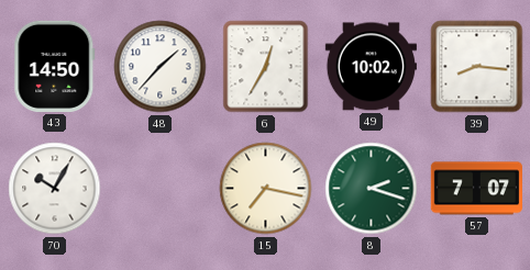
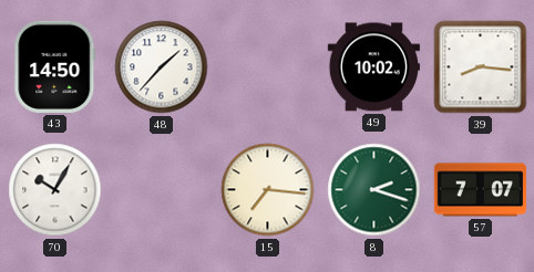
6: 12:35 -> none (266, 67)
15: 7:17 -> 7:16 (268, 190)
